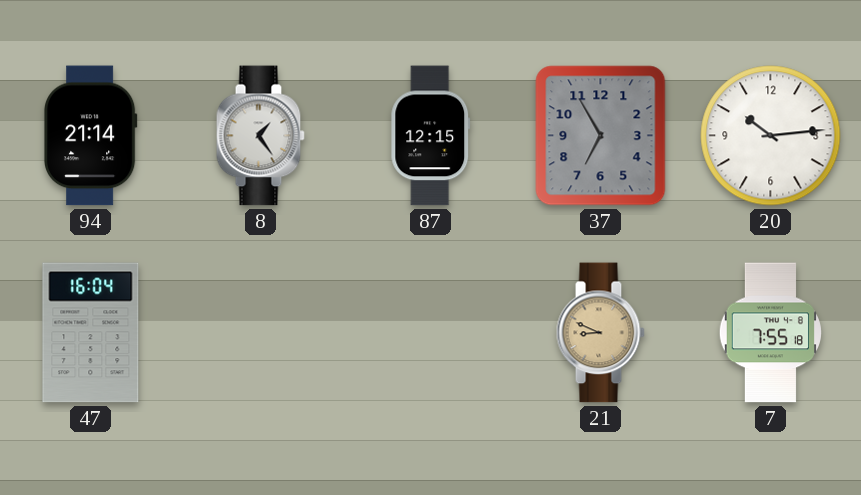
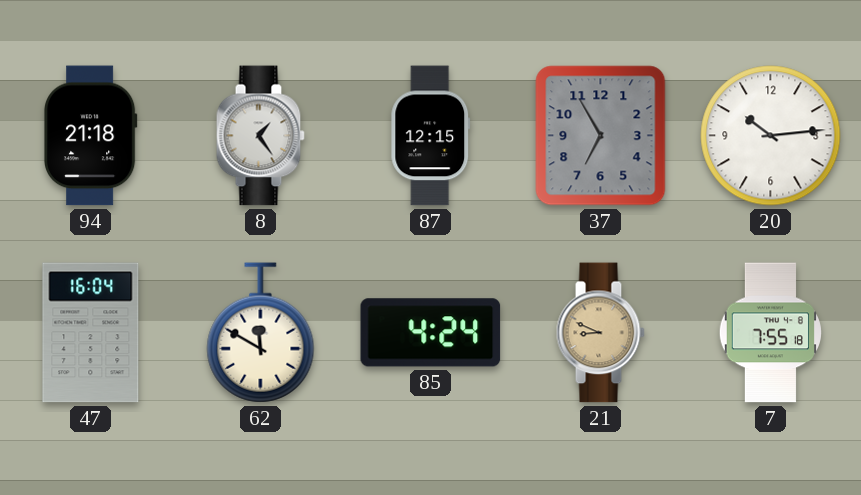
94: 21:14 -> 21:18 (90, 136)
62: none -> 11:50 (261, 333)
85: none -> 4:24 (431, 333)
